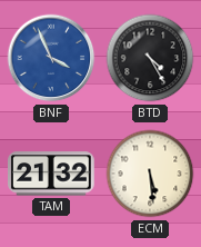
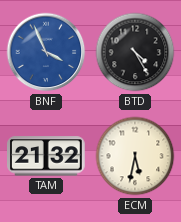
ECM: 5:29 -> 5:32 (135, 156)
